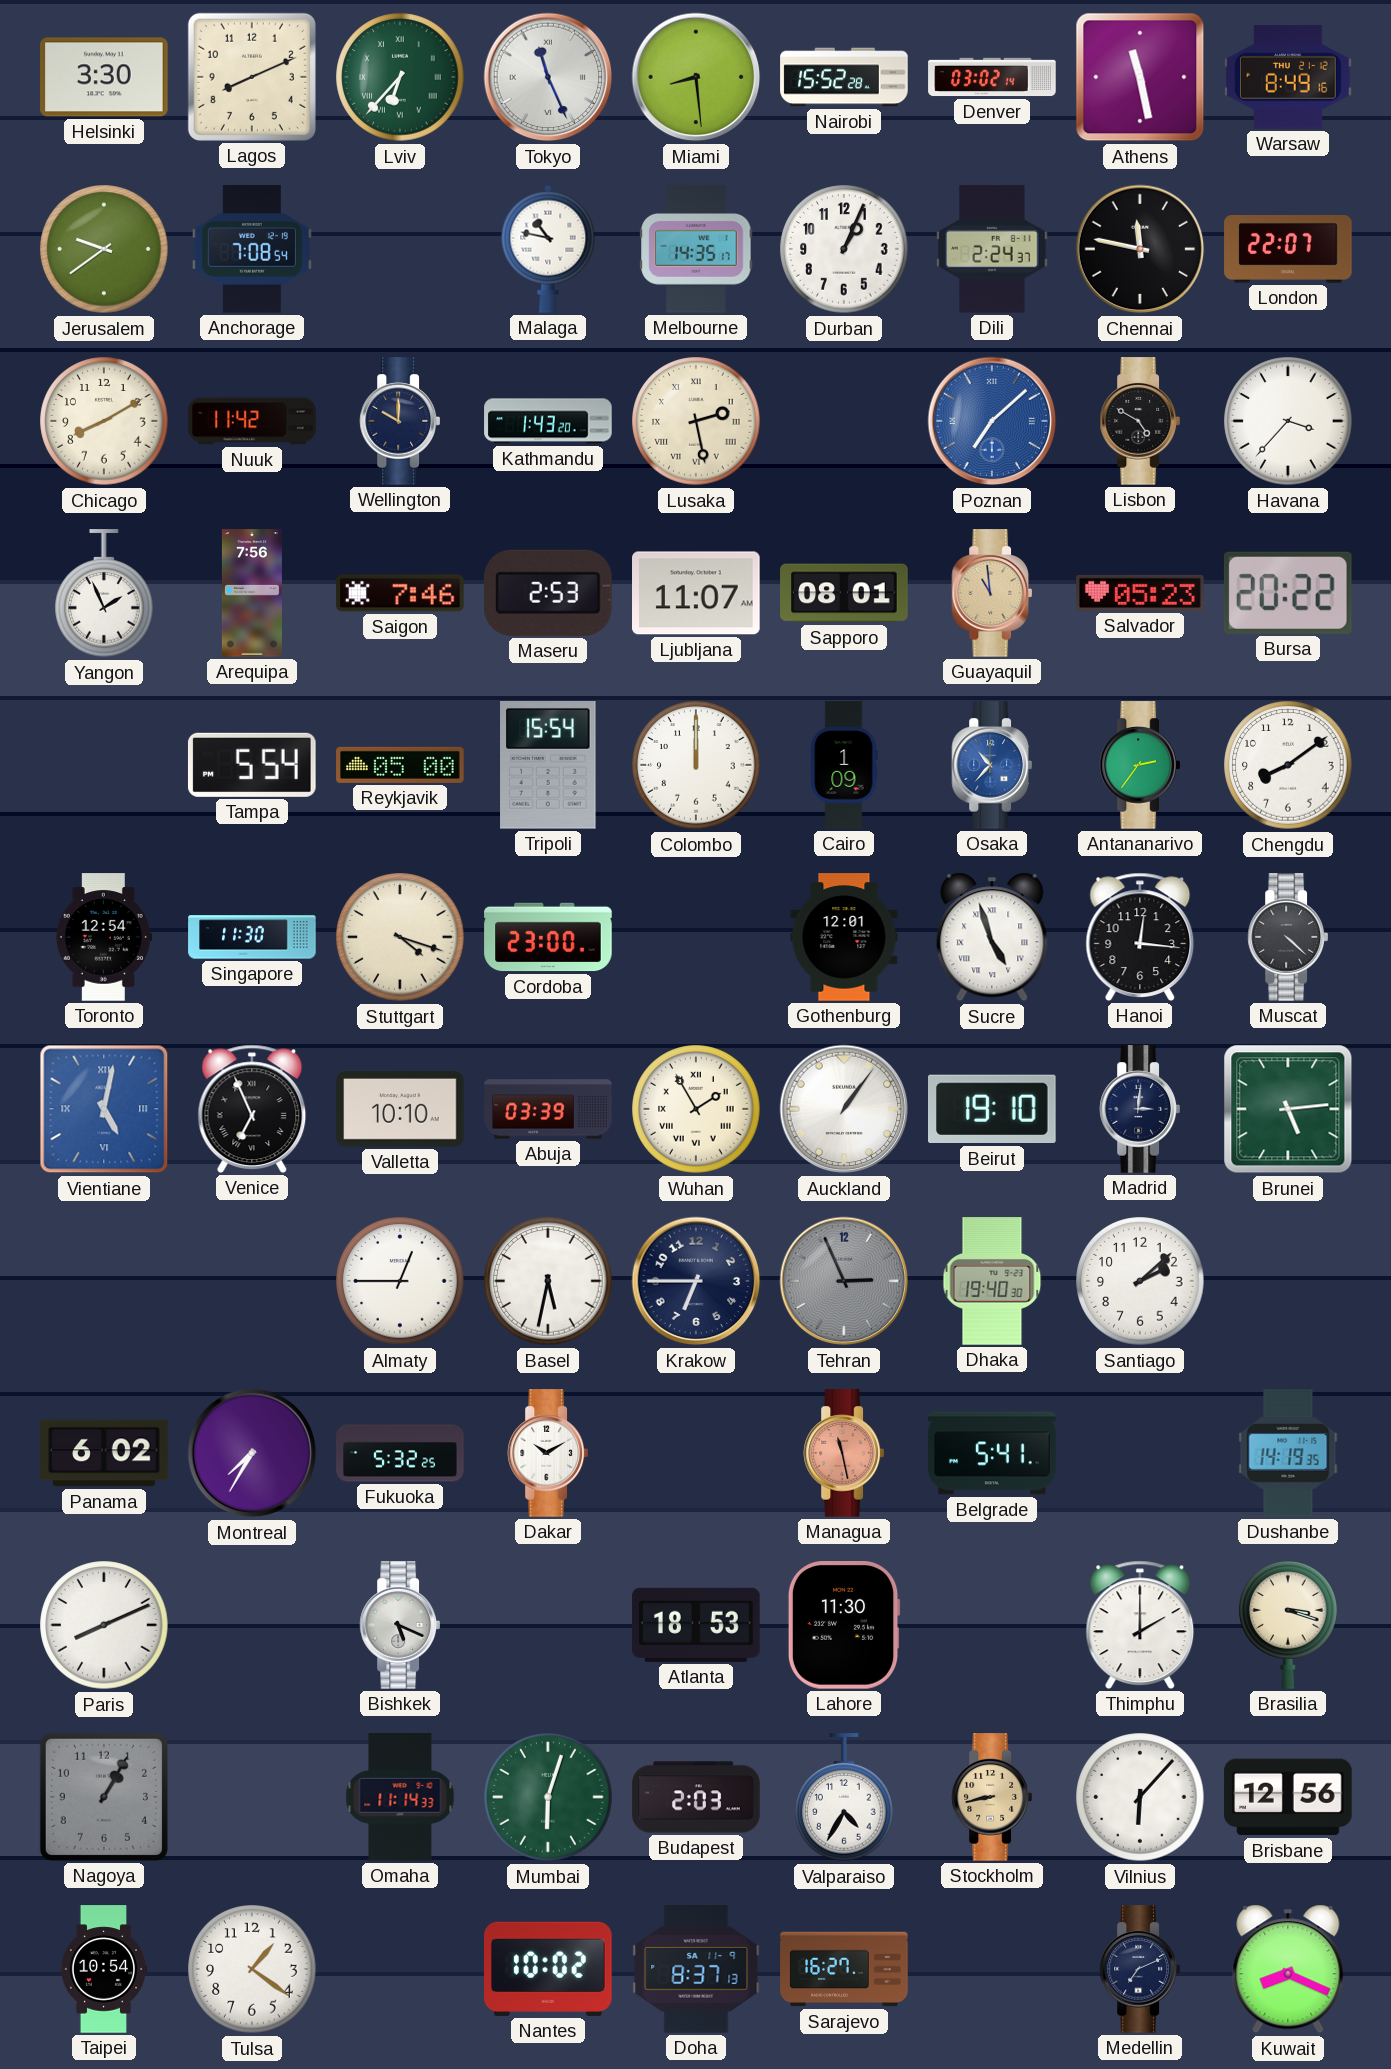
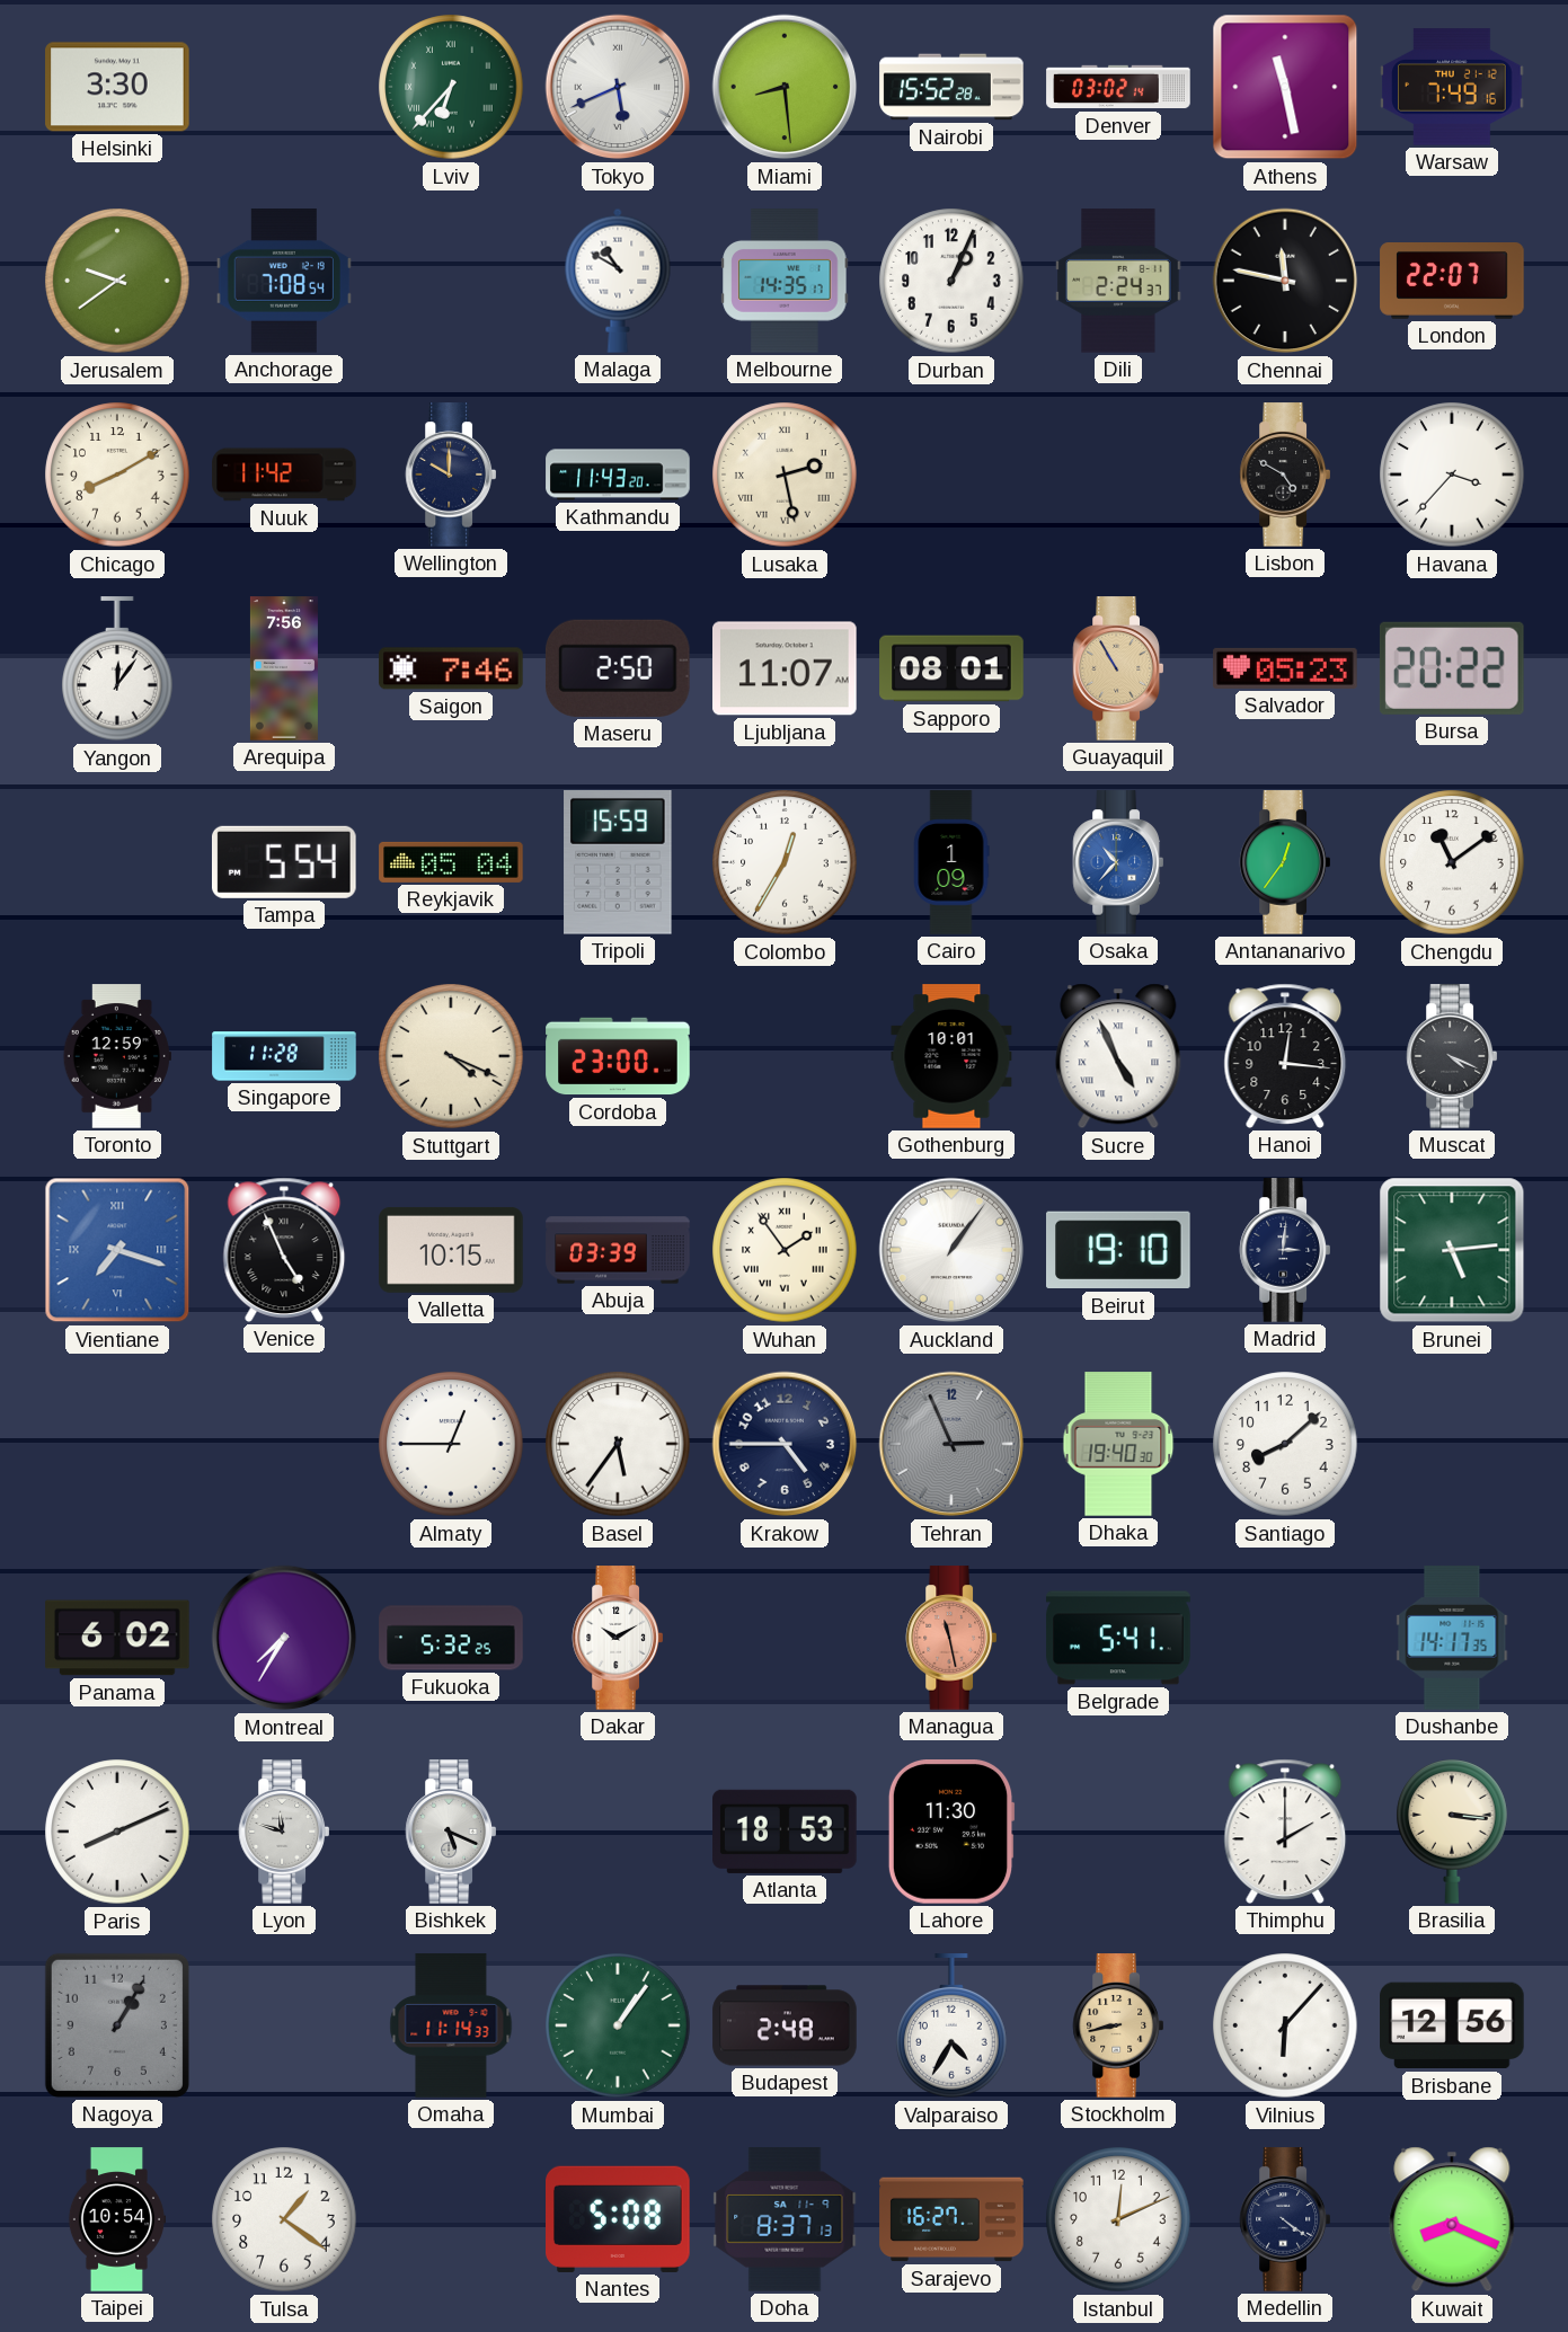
Lagos: 8:11 -> none (252, 77)
Tokyo: 11:26 -> 5:41 (618, 87)
Warsaw: 8:49 -> 7:49 (1452, 87)
Malaga: 10:47 -> 10:50 (618, 281)
Kathmandu: 1:43 -> 11:43 (618, 475)
Poznan: 7:08 -> none (992, 421)
Yangon: 1:56 -> 12:06 (117, 670)
Maseru: 2:53 -> 2:50 (618, 668)
Guayaquil: 10:59 -> 10:55 (1117, 668)
Reykjavik: 05:00 -> 05:04 (451, 862)
Tripoli: 15:54 -> 15:59 (618, 863)
Colombo: 12:00 -> 12:35 (785, 862)
Antananarivo: 2:36 -> 12:36 (1284, 862)
Chengdu: 8:09 -> 11:09 (1452, 862)
Toronto: 12:54 -> 12:59 (117, 1056)
Singapore: 11:30 -> 11:28 (284, 1056)
Stuttgart: 4:18 -> 4:19 (451, 1056)
Gothenburg: 12:01 -> 10:01 (951, 1056)
Sucre: 4:57 -> 4:56 (1118, 1056)
Muscat: 4:22 -> 4:19 (1451, 1056)
Vientiane: 5:02 -> 7:18 (117, 1250)
Venice: 6:56 -> 4:56 (284, 1250)
Valletta: 10:10 -> 10:15 (451, 1250)
Wuhan: 1:55 -> 1:54 (785, 1250)
Basel: 5:32 -> 5:36 (618, 1444)
Krakow: 6:45 -> 4:45 (785, 1444)
Santiago: 2:08 -> 8:08 (1285, 1444)
Dushanbe: 14:19 -> 14:17 (1452, 1638)
Lyon: none -> 11:48 (283, 1832)
Brasilia: 3:18 -> 3:16 (1452, 1832)
Mumbai: 6:03 -> 1:06 (618, 2025)
Budapest: 2:03 -> 2:48 (785, 2025)
Nantes: 10:02 -> 5:08 (619, 2219)
Istanbul: none -> 12:11 (1118, 2219)
Medellin: 7:11 -> 4:21 (1284, 2219)
